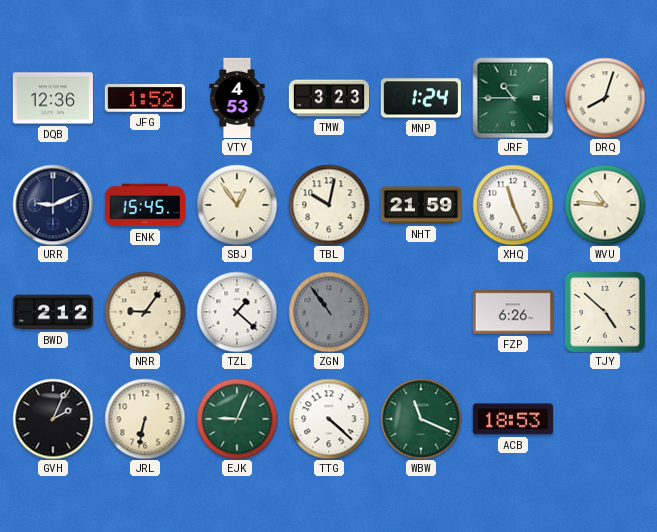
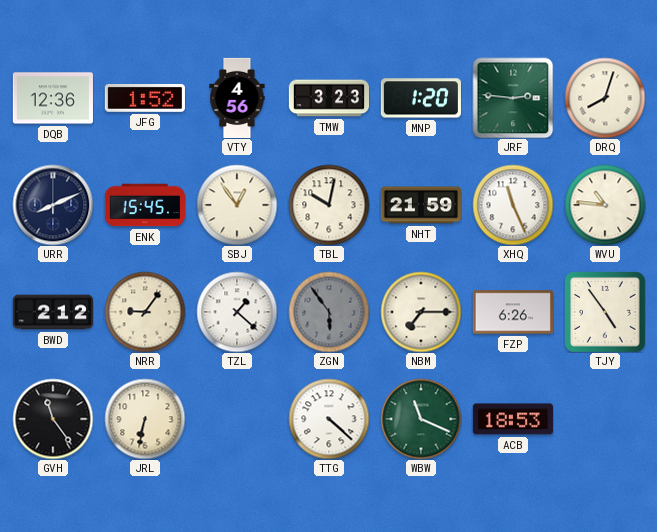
VTY: 4:53 -> 4:56 (237, 97)
MNP: 1:24 -> 1:20 (421, 98)
JRF: 10:45 -> 2:46 (513, 98)
URR: 9:11 -> 8:11 (53, 205)
ZGN: 10:54 -> 5:54 (329, 312)
NBM: none -> 7:15 (421, 312)
TJY: 4:52 -> 4:54 (605, 312)
GVH: 2:04 -> 11:24 (53, 419)
EJK: 9:04 -> none (237, 419)
